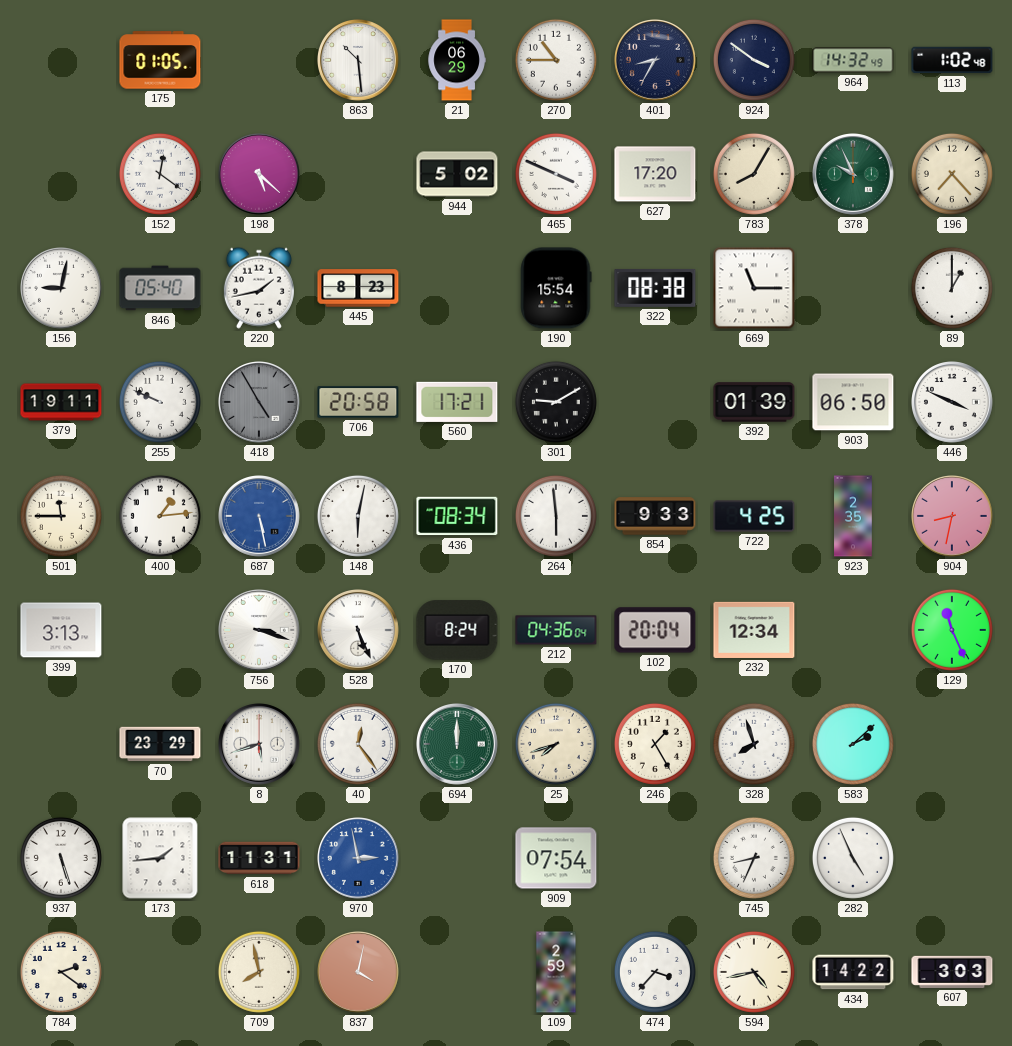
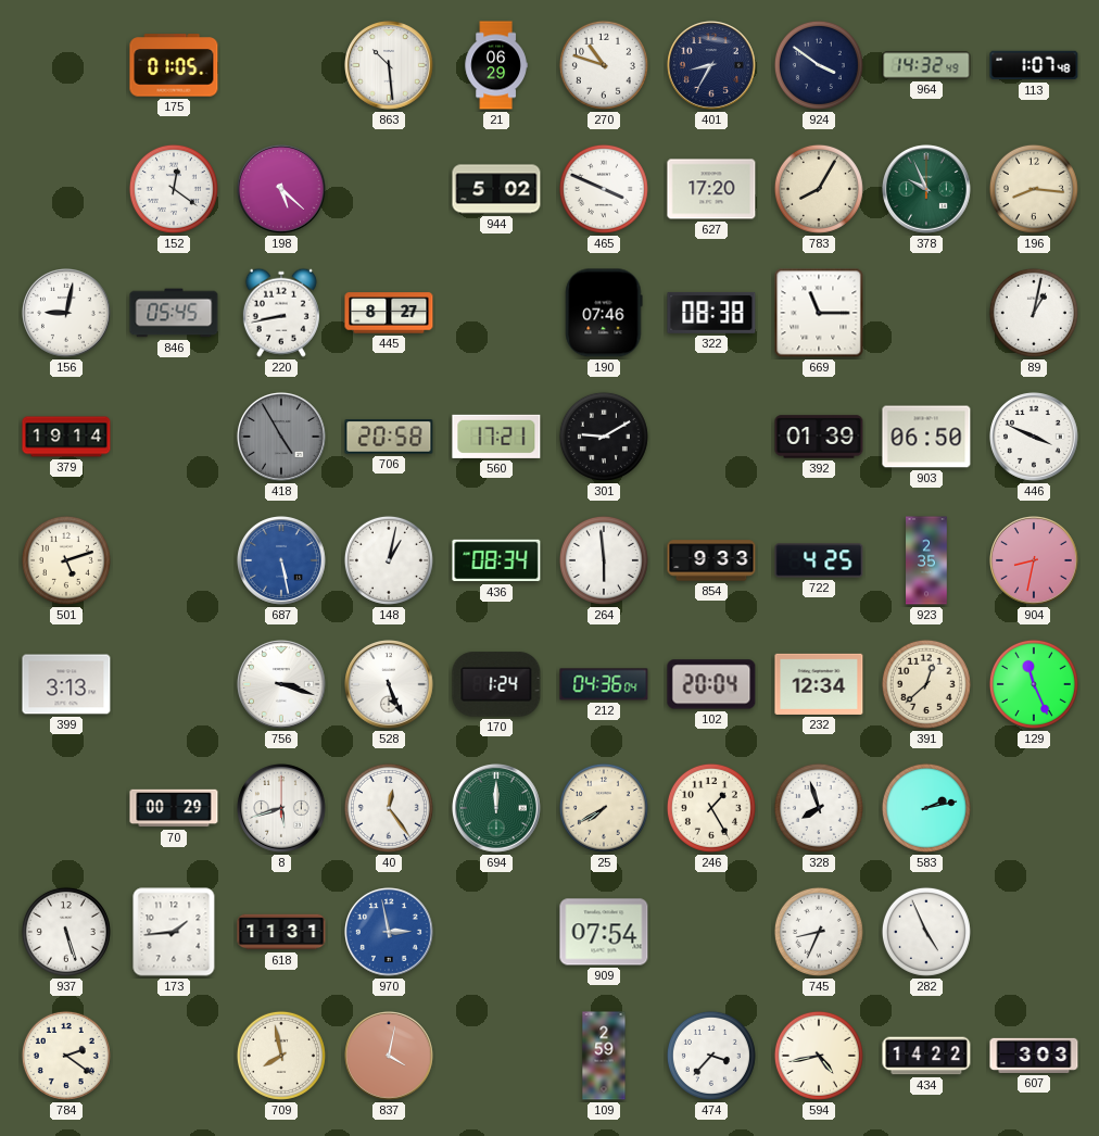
270: 10:45 -> 10:48 (604, 65)
113: 1:02 -> 1:07 (1034, 65)
196: 7:23 -> 8:16 (1034, 189)
846: 05:40 -> 05:45 (174, 313)
220: 1:43 -> 8:43 (281, 313)
445: 8:23 -> 8:27 (389, 313)
190: 15:54 -> 07:46 (604, 313)
89: 1:00 -> 1:02 (1034, 313)
379: 19:11 -> 19:14 (66, 437)
255: 9:49 -> none (160, 402)
501: 11:45 -> 5:12 (66, 560)
400: 1:14 -> none (160, 516)
148: 6:02 -> 1:02 (389, 560)
170: 8:24 -> 1:24 (496, 684)
391: none -> 12:38 (926, 684)
70: 23:29 -> 00:29 (174, 808)
25: 7:42 -> 7:40 (604, 808)
583: 2:08 -> 2:13 (926, 808)
